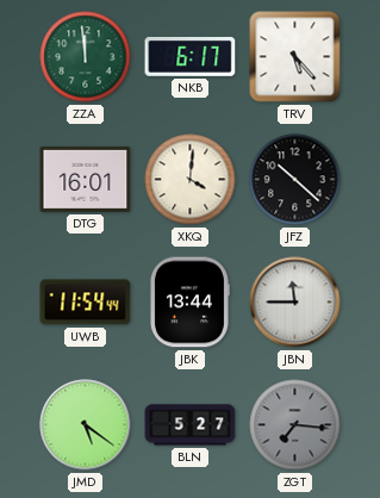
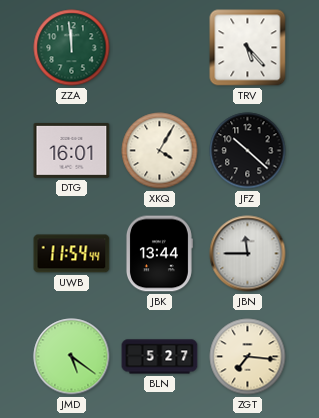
NKB: 6:17 -> none (191, 57)
XKQ: 4:01 -> 4:05 (160, 151)
ZGT dial: grey -> cream (248, 357)
